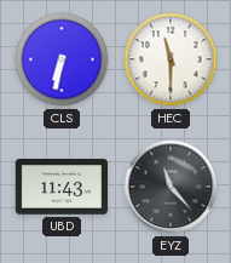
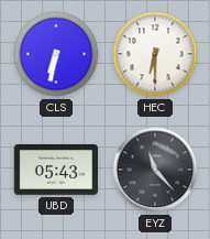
HEC: 11:30 -> 6:30 (155, 54)
UBD: 11:43 -> 05:43 (55, 171)
